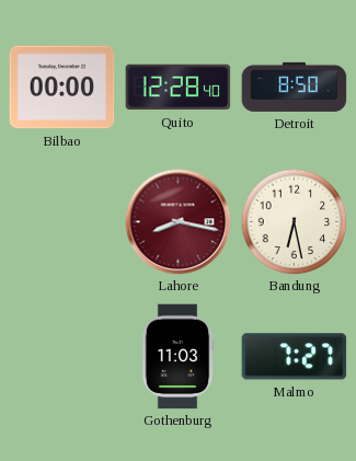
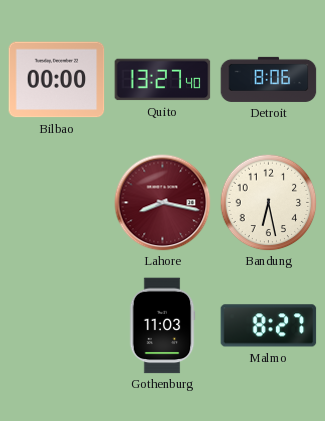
Quito: 12:28 -> 13:27 (163, 80)
Detroit: 8:50 -> 8:06 (269, 79)
Malmo: 7:27 -> 8:27 (269, 326)
